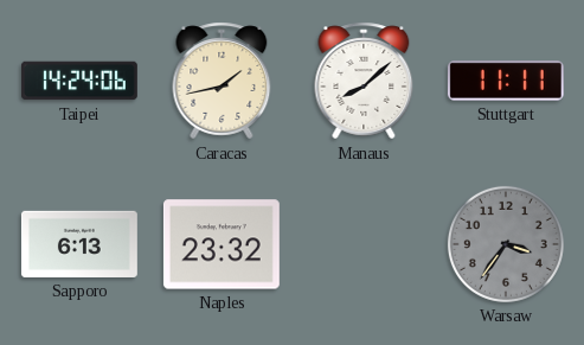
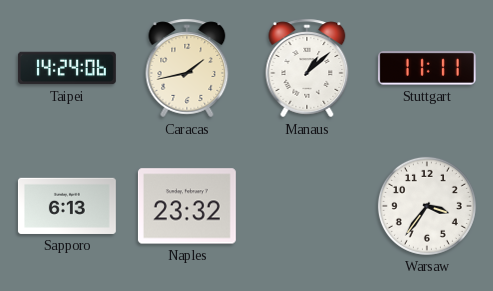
Manaus: 8:08 -> 1:08 (307, 68)
Warsaw dial: grey -> white (427, 206)
